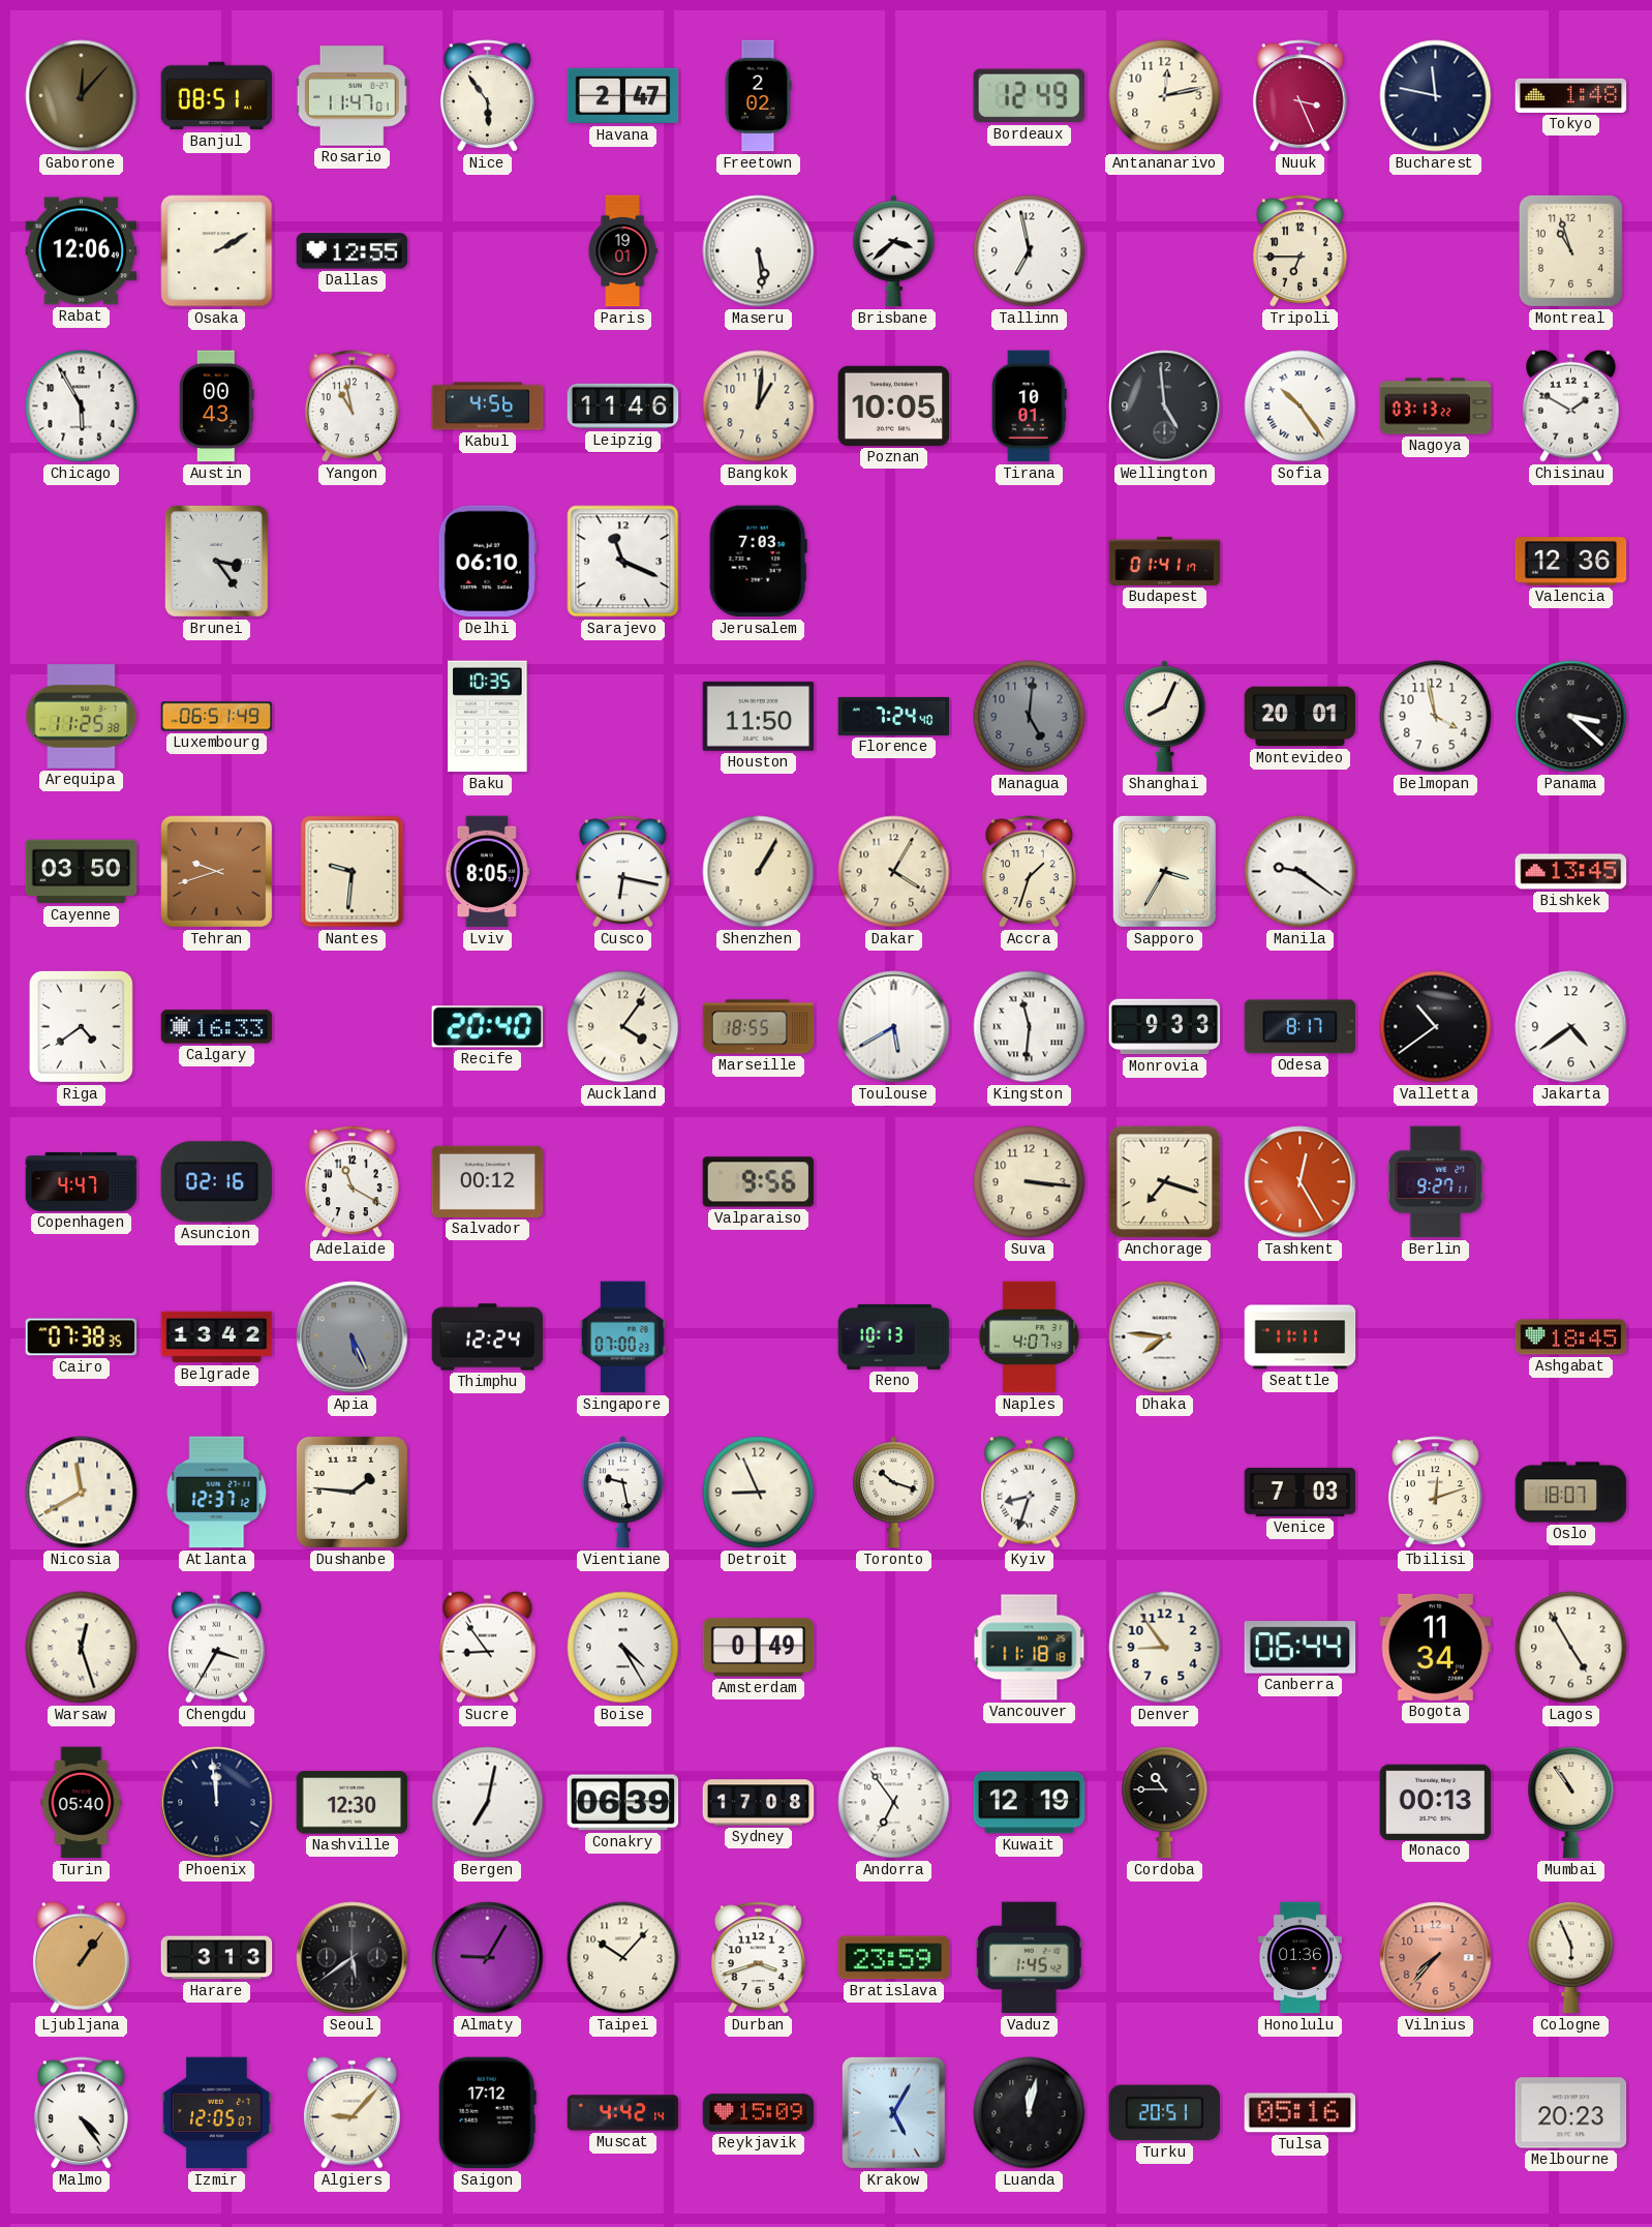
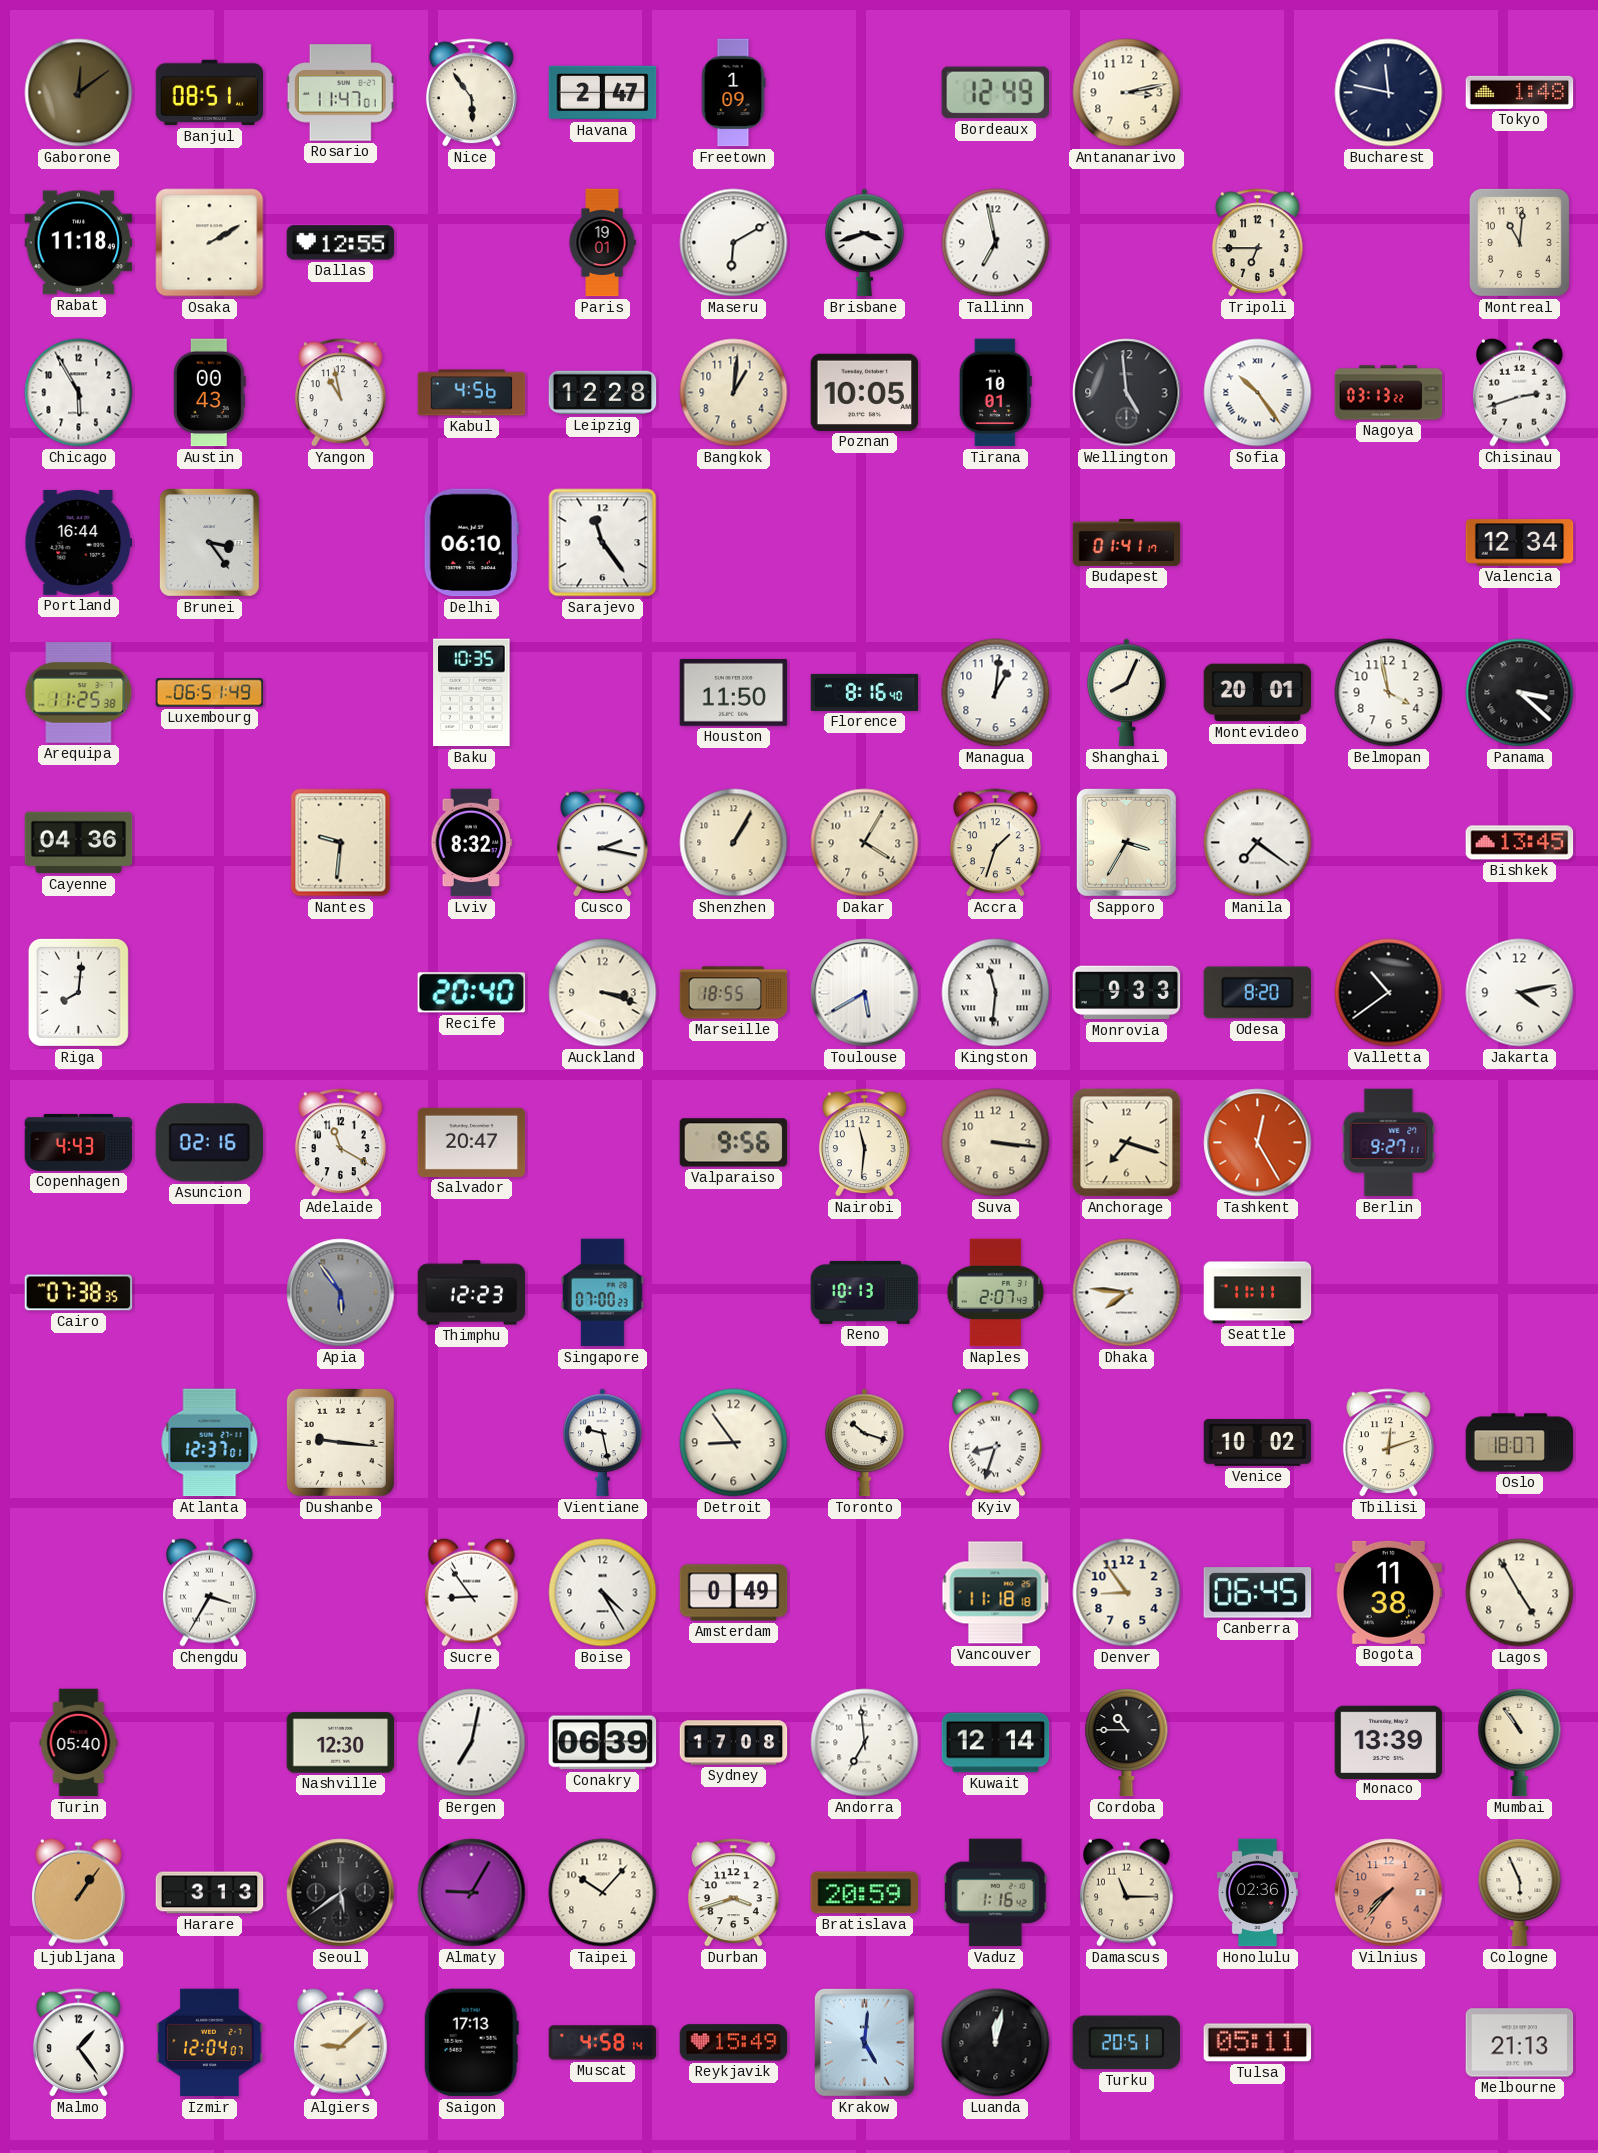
Gaborone: 12:07 -> 12:09 (79, 93)
Freetown: 2:02 -> 1:09 (733, 93)
Antananarivo: 12:13 -> 3:13 (1127, 93)
Nuuk: 3:26 -> none (1299, 96)
Rabat: 12:06 -> 11:18 (79, 243)
Maseru: 5:29 -> 6:10 (734, 243)
Brisbane: 3:38 -> 3:42 (865, 243)
Montreal: 10:57 -> 11:01 (1519, 242)
Leipzig: 11:46 -> 12:28 (603, 393)
Chisinau: 1:50 -> 2:42 (1520, 392)
Portland: none -> 16:44 (79, 542)
Sarajevo: 11:19 -> 11:24 (603, 543)
Jerusalem: 7:03 -> none (758, 562)
Valencia: 12:36 -> 12:34 (1520, 543)
Florence: 7:24 -> 8:16 (865, 692)
Managua: 5:01 -> 1:01 (996, 693)
Managua dial: grey -> white (996, 693)
Cayenne: 03:50 -> 04:36 (79, 843)
Tehran: 9:42 -> none (217, 872)
Lviv: 8:05 -> 8:32 (472, 843)
Cusco: 6:17 -> 2:17 (602, 843)
Manila: 9:21 -> 7:21 (1258, 843)
Riga: 4:39 -> 8:01 (78, 992)
Calgary: 16:33 -> none (217, 1027)
Auckland: 4:06 -> 3:18 (603, 993)
Odesa: 8:17 -> 8:20 (1258, 993)
Jakarta: 4:39 -> 4:13 (1520, 993)
Copenhagen: 4:47 -> 4:43 (79, 1142)
Salvador: 00:12 -> 20:47 (472, 1142)
Nairobi: none -> 11:31 (864, 1143)
Belgrade: 13:42 -> none (217, 1337)
Apia: 5:26 -> 5:54 (341, 1293)
Thimphu: 12:24 -> 12:23 (472, 1293)
Naples: 4:07 -> 2:07 (996, 1293)
Ashgabat: 18:45 -> none (1571, 1337)
Nicosia: 11:40 -> none (82, 1493)
Atlanta: 12:37:12 -> 12:37:01 (210, 1443)
Dushanbe: 1:46 -> 9:16 (340, 1442)
Detroit: 8:56 -> 8:54 (734, 1443)
Venice: 7:03 -> 10:02 (1258, 1442)
Warsaw: 12:27 -> none (82, 1648)
Canberra: 06:44 -> 06:45 (1258, 1593)
Bogota: 11:34 -> 11:38 (1389, 1592)
Phoenix: 11:59 -> none (217, 1803)
Andorra: 6:54 -> 6:59 (865, 1743)
Kuwait: 12:19 -> 12:14 (996, 1743)
Monaco: 00:13 -> 13:39 (1389, 1742)
Bratislava: 23:59 -> 20:59 (865, 1893)
Vaduz: 1:45 -> 1:16 (995, 1893)
Damascus: none -> 11:15 (1127, 1892)
Honolulu: 01:36 -> 02:36 (1257, 1893)
Malmo: 4:24 -> 1:24 (78, 2043)
Izmir: 12:05 -> 12:04 (210, 2043)
Algiers: 9:07 -> 9:08 (341, 2042)
Saigon: 17:12 -> 17:13 (471, 2043)
Muscat: 4:42 -> 4:58 (603, 2043)
Reykjavik: 15:09 -> 15:49 (734, 2043)
Krakow: 5:05 -> 5:01 (864, 2042)
Tulsa: 05:16 -> 05:11 (1258, 2043)
Melbourne: 20:23 -> 21:13 (1520, 2043)
